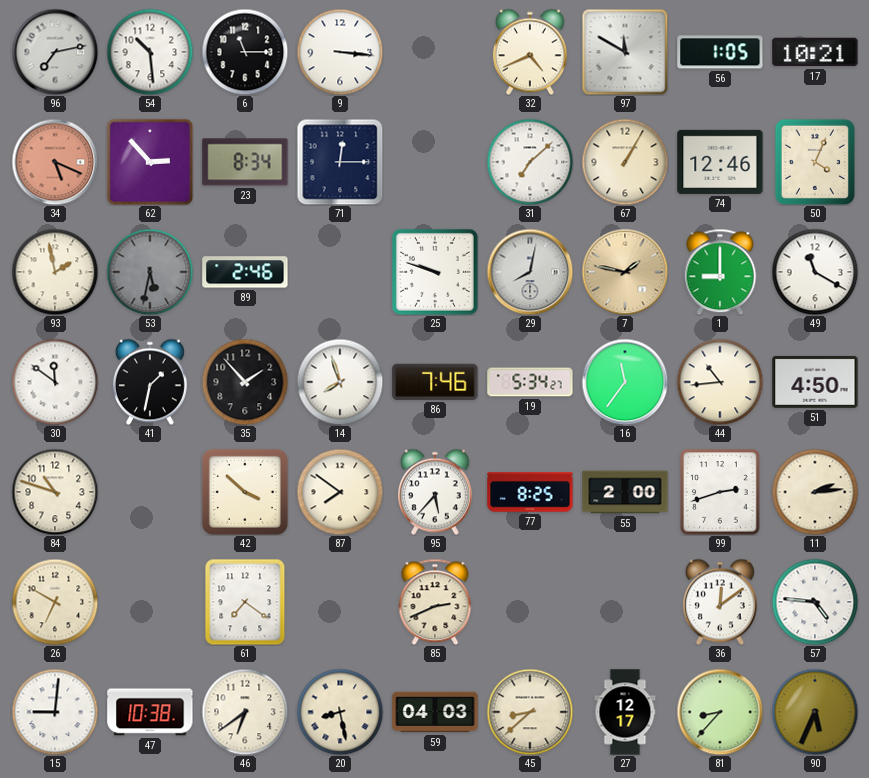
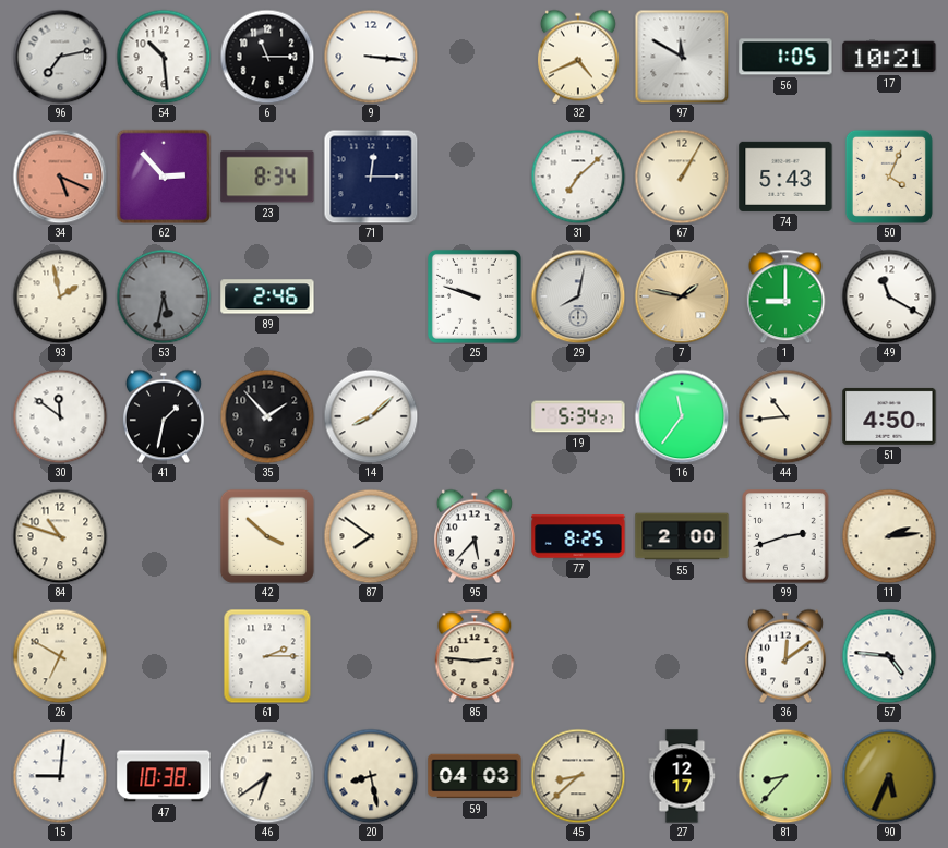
74: 12:46 -> 5:43 (785, 177)
14: 7:57 -> 8:08 (371, 416)
86: 7:46 -> none (435, 382)
61: 7:21 -> 2:15 (267, 656)
85: 2:41 -> 2:46 (475, 656)
